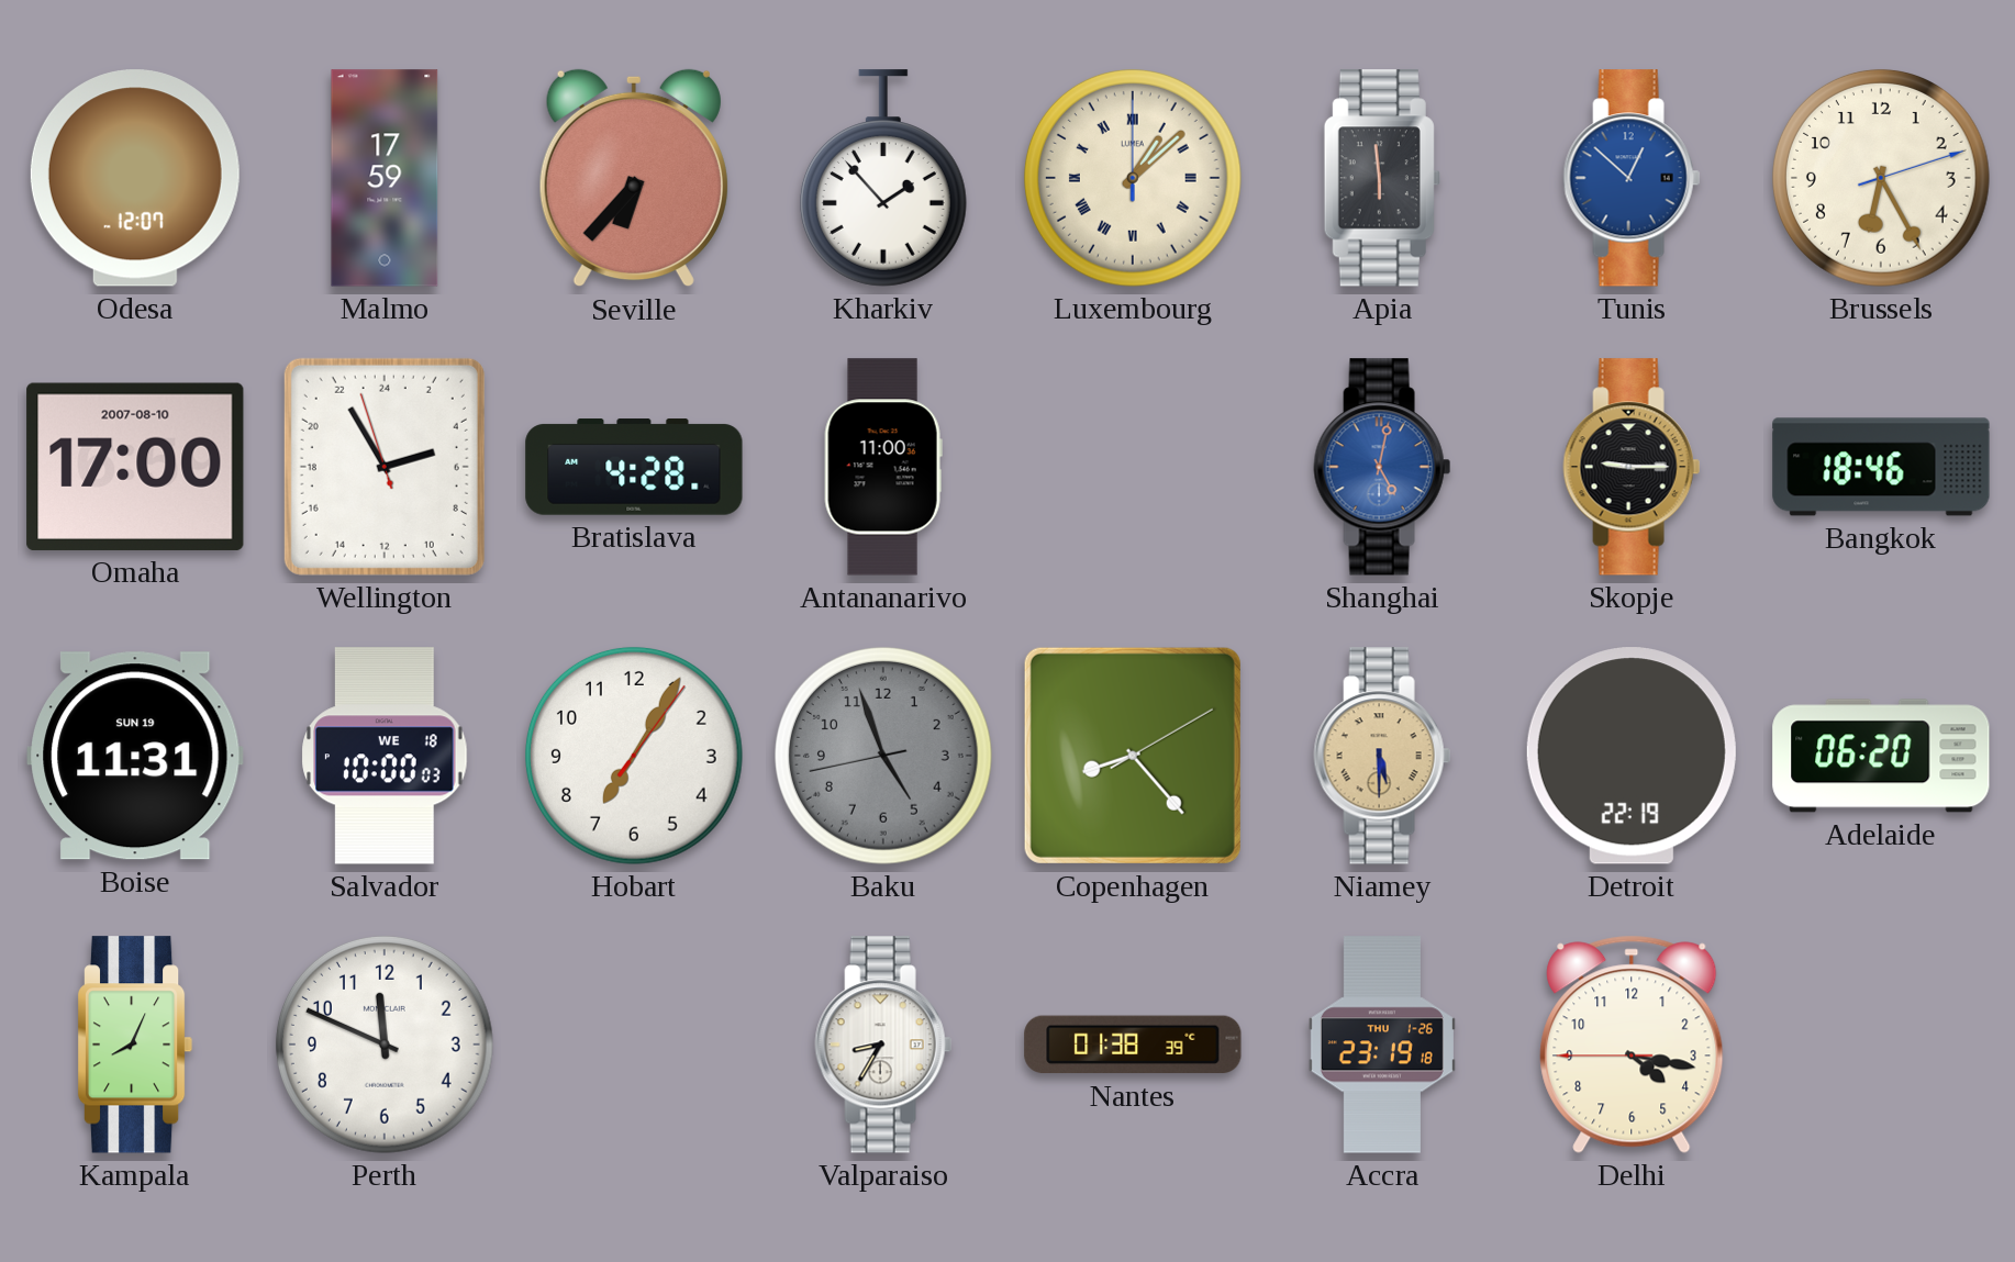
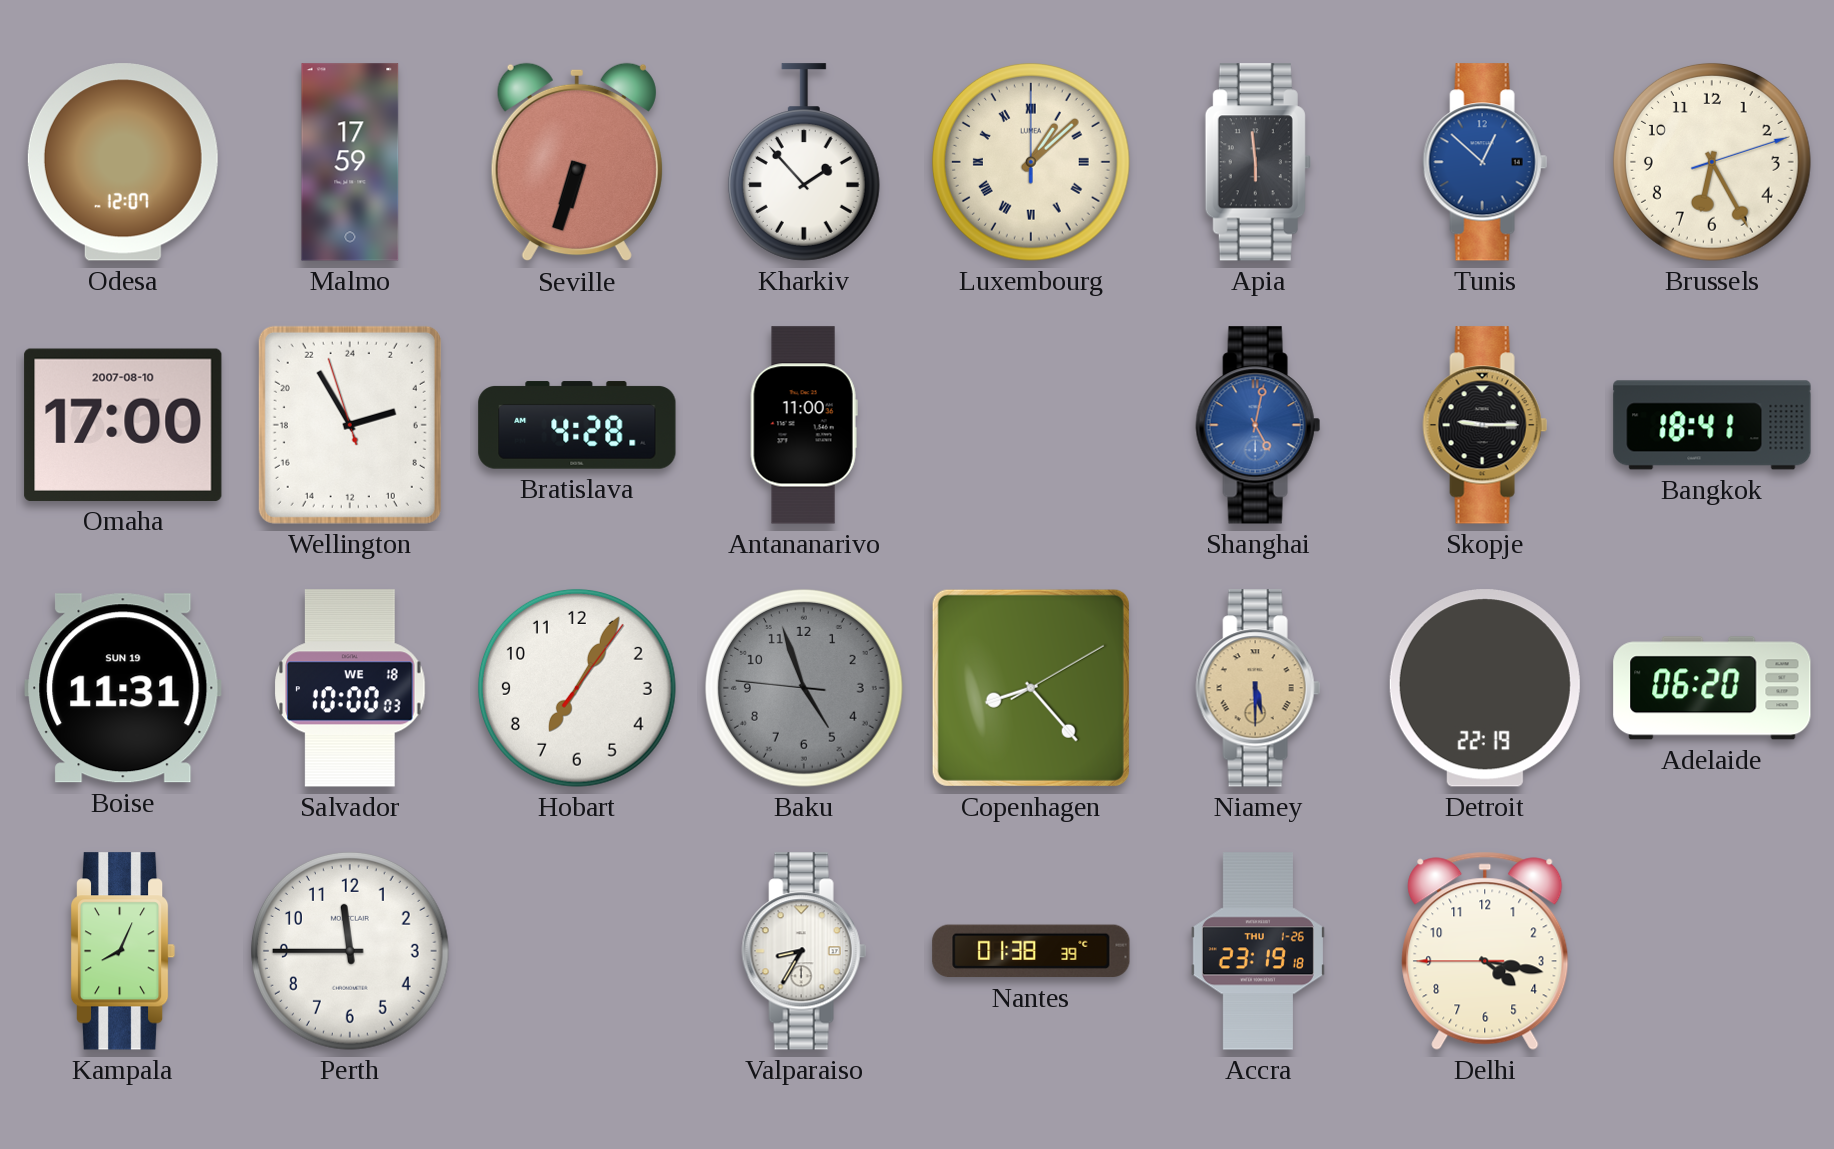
Seville: 6:37 -> 6:33 (577, 162)
Bangkok: 18:46 -> 18:41 (1712, 425)
Baku: 4:56:43 -> 4:56:46 (804, 688)
Perth: 11:49 -> 11:45 (350, 951)
